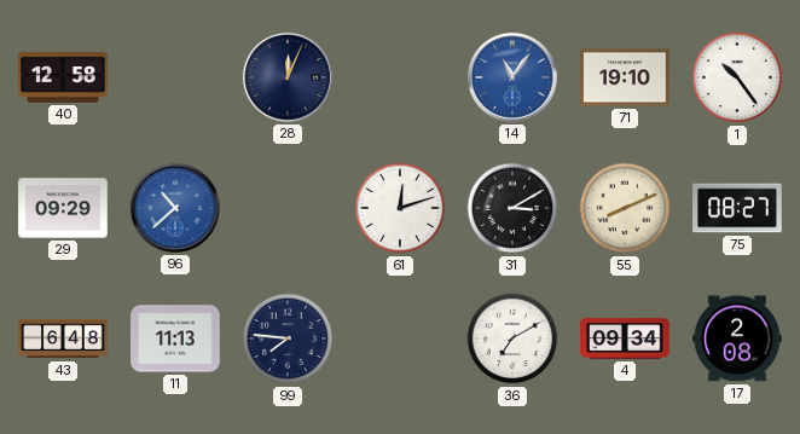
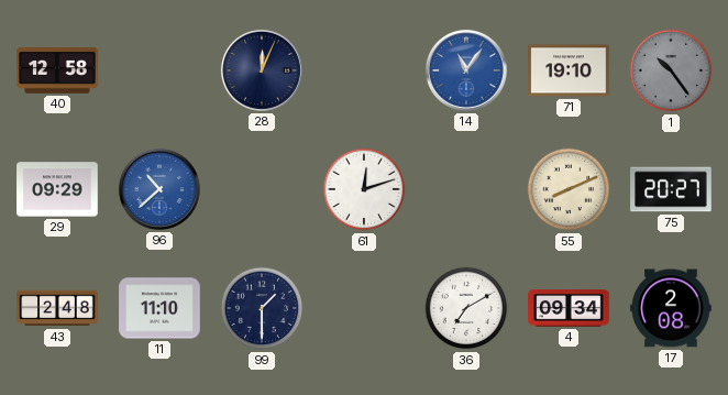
1 dial: white -> grey (671, 70)
31: 3:10 -> none (512, 208)
75: 08:27 -> 20:27 (671, 189)
43: 6:48 -> 2:48 (57, 308)
11: 11:13 -> 11:10 (159, 308)
99: 7:46 -> 1:30 (262, 308)
